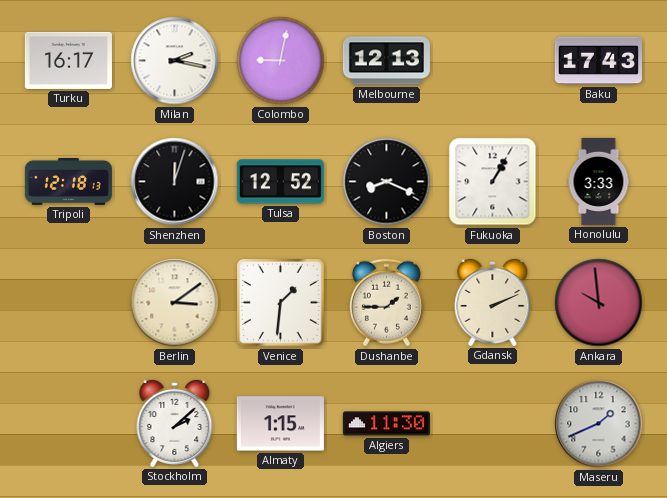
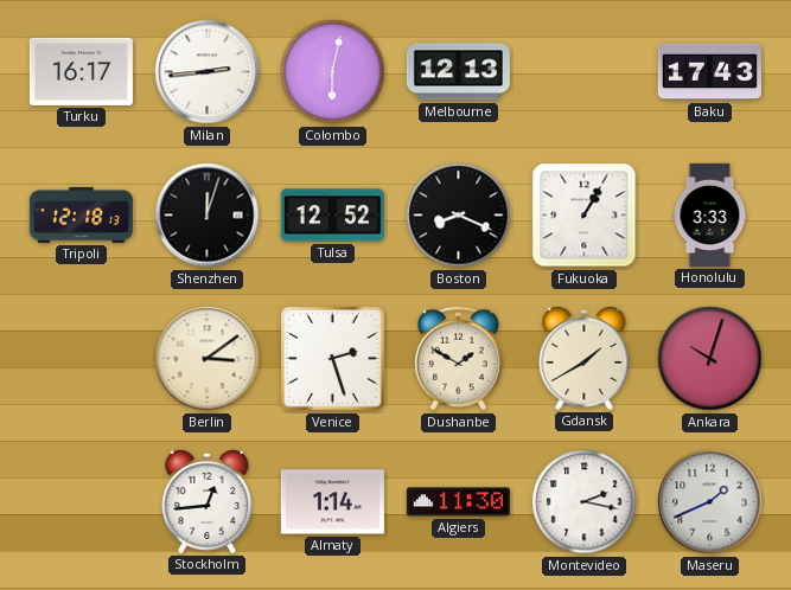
Milan: 2:17 -> 2:44 (208, 72)
Colombo: 9:02 -> 6:02 (333, 72)
Venice: 1:31 -> 2:27 (333, 359)
Dushanbe: 1:45 -> 1:50 (458, 359)
Gdansk: 2:11 -> 1:40 (585, 358)
Ankara: 9:59 -> 10:03 (710, 359)
Stockholm: 2:08 -> 12:44 (208, 501)
Almaty: 1:15 -> 1:14 (332, 502)
Montevideo: none -> 2:17 (585, 502)
